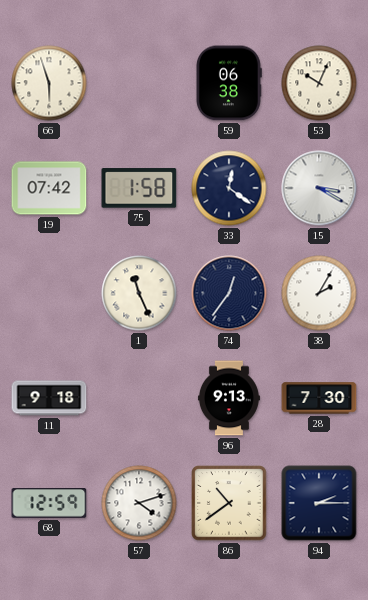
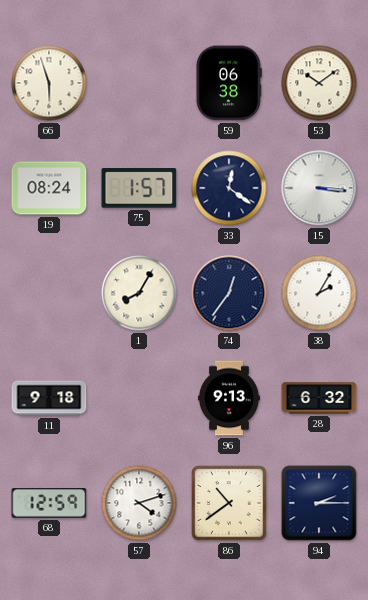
53: 10:04 -> 10:09 (319, 83)
19: 07:42 -> 08:24 (49, 188)
75: 1:58 -> 1:57 (139, 188)
15: 3:20 -> 3:16 (319, 188)
1: 11:26 -> 8:05 (139, 293)
28: 7:30 -> 6:32 (319, 398)
